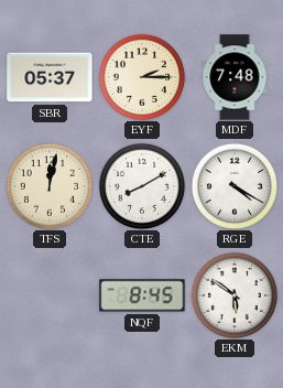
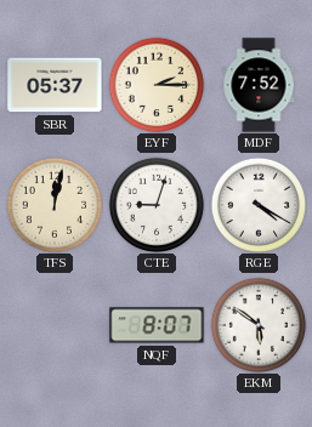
MDF: 7:48 -> 7:52 (259, 85)
CTE: 8:10 -> 9:03 (155, 204)
NQF: 8:45 -> 8:07 (157, 325)
